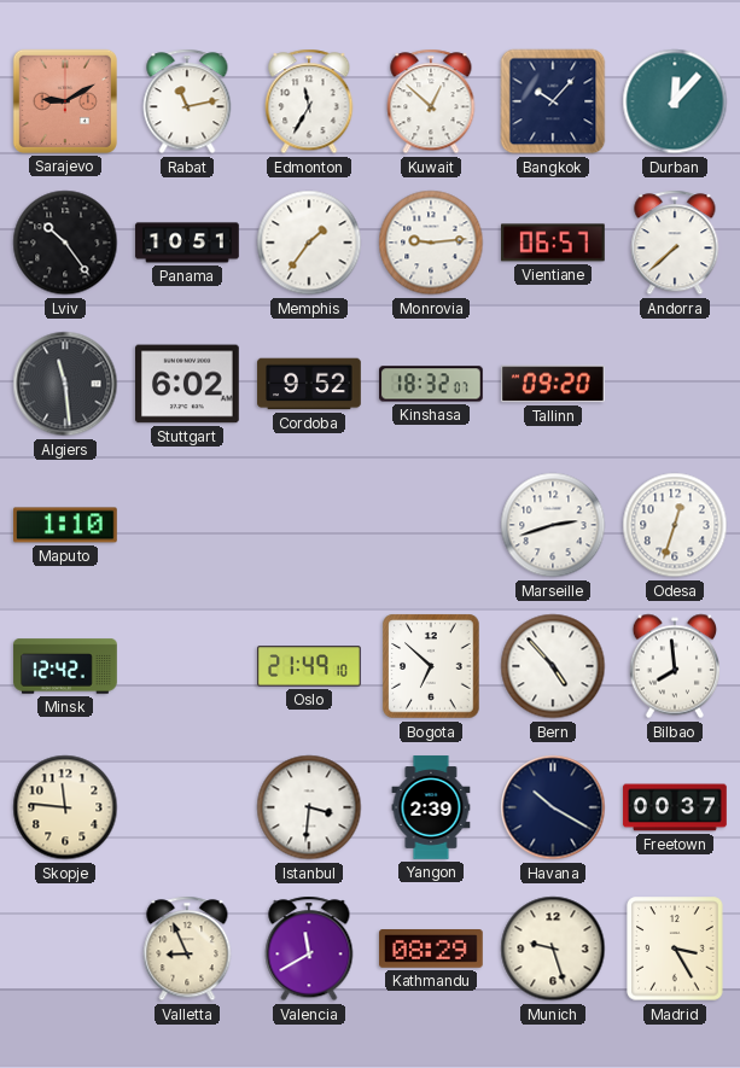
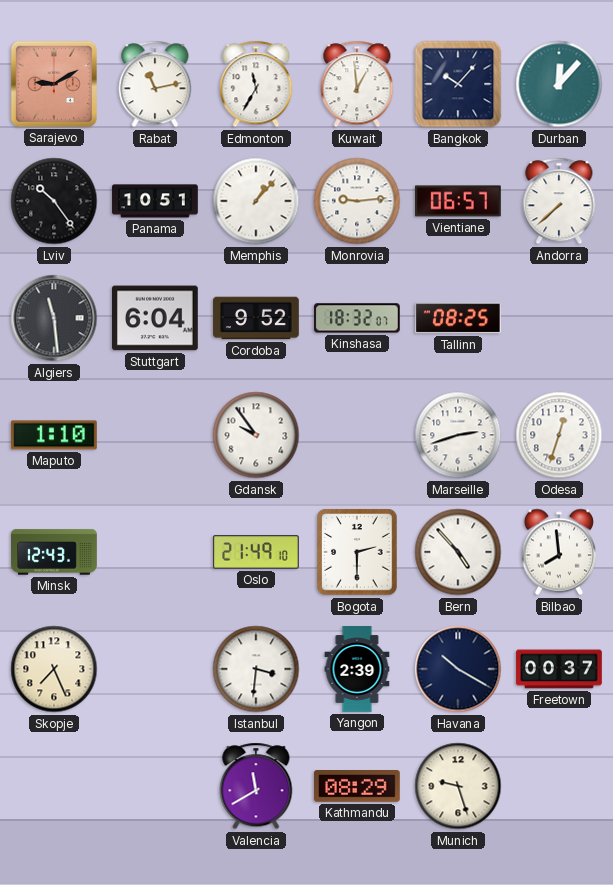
Kuwait: 12:52 -> 12:59 (357, 84)
Memphis: 1:36 -> 1:07 (256, 201)
Stuttgart: 6:02 -> 6:04 (156, 318)
Tallinn: 09:20 -> 08:25 (459, 318)
Gdansk: none -> 9:54 (256, 435)
Minsk: 12:42 -> 12:43 (54, 552)
Bogota: 6:52 -> 2:30 (357, 552)
Skopje: 11:46 -> 7:26 (54, 669)
Valletta: 8:56 -> none (187, 949)
Madrid: 3:25 -> none (675, 949)
